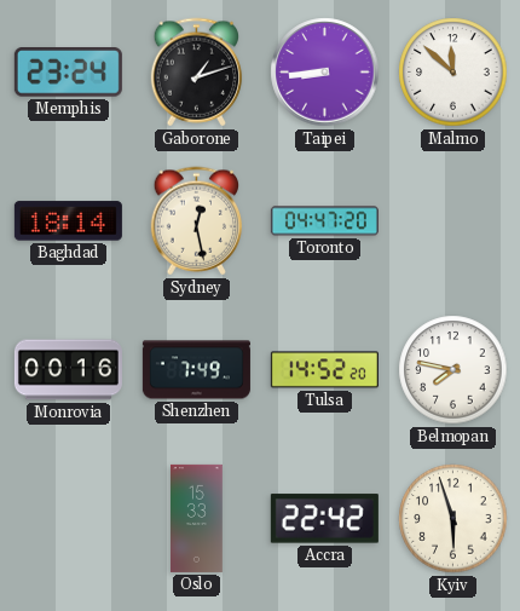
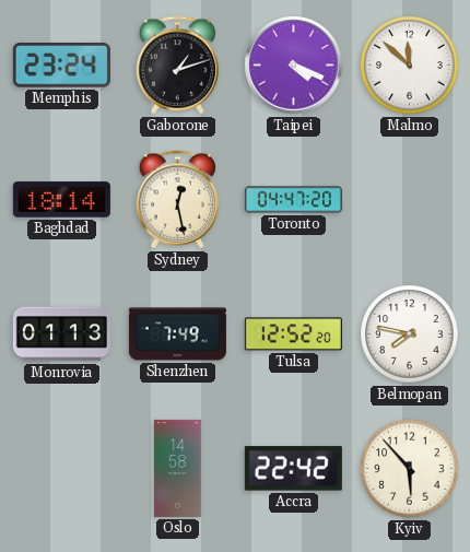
Taipei: 8:44 -> 4:19 (294, 66)
Monrovia: 00:16 -> 01:13 (61, 334)
Tulsa: 14:52 -> 12:52 (293, 334)
Oslo: 15:33 -> 14:58 (178, 468)
Kyiv: 5:57 -> 5:53 (410, 469)
